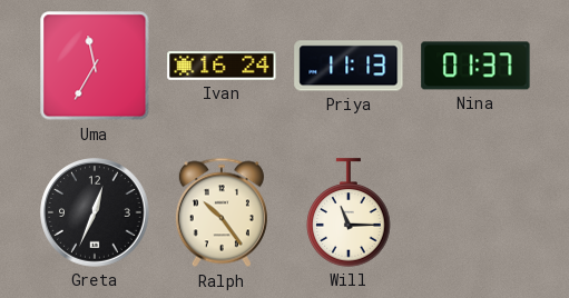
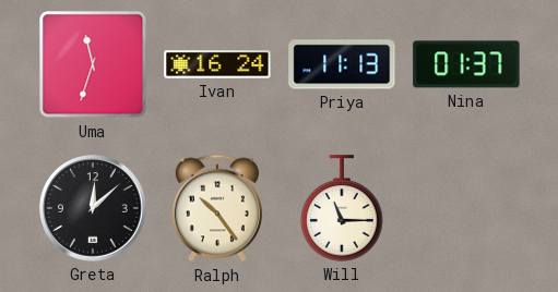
Uma: 11:35 -> 11:33 (93, 64)
Greta: 12:34 -> 12:08 (93, 208)
